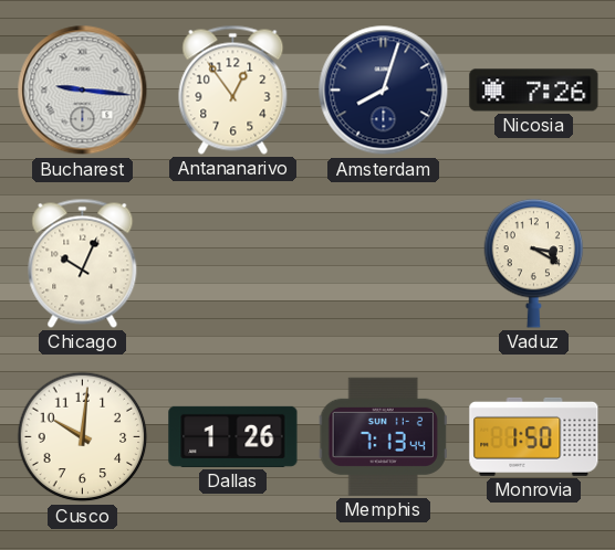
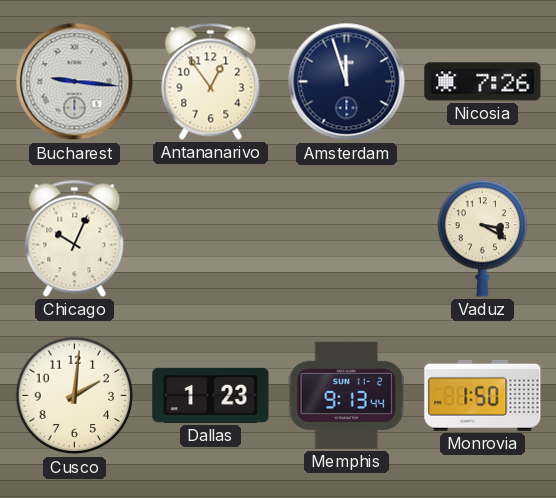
Amsterdam: 8:03 -> 11:57 (347, 82)
Cusco: 10:01 -> 2:01 (75, 396)
Dallas: 1:26 -> 1:23 (211, 395)
Memphis: 7:13 -> 9:13 (346, 395)
